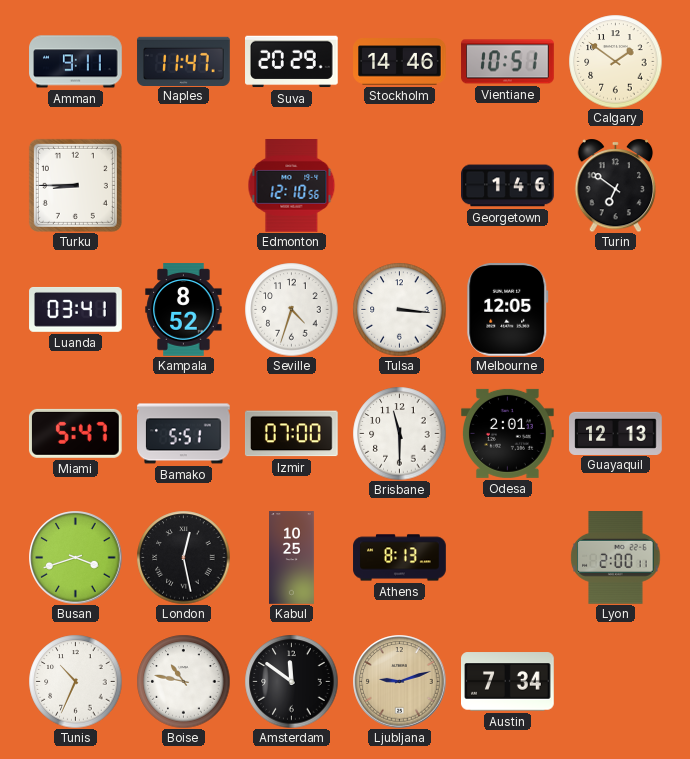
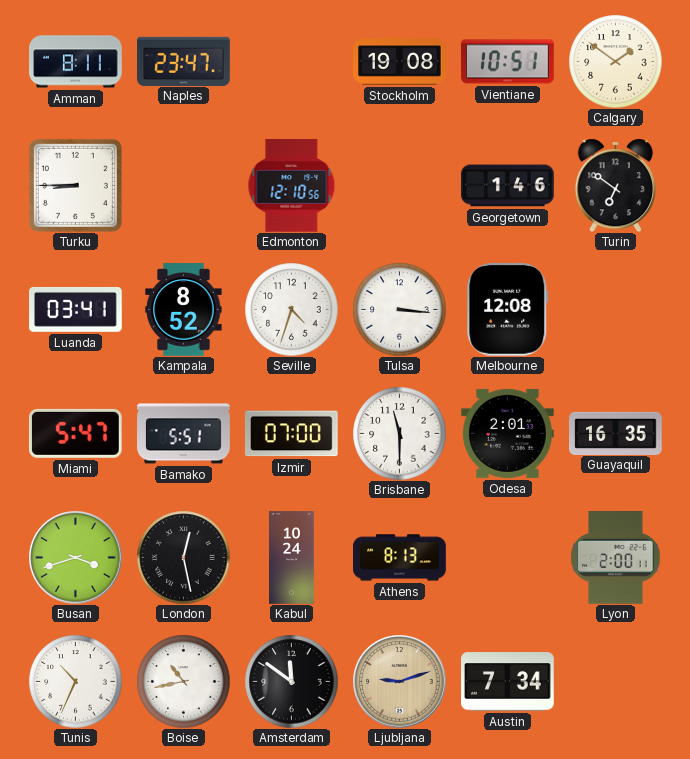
Amman: 9:11 -> 8:11 (76, 62)
Naples: 11:47 -> 23:47 (184, 61)
Suva: 20:29 -> none (292, 62)
Stockholm: 14:46 -> 19:08 (400, 62)
Melbourne: 12:05 -> 12:08 (508, 310)
Guayaquil: 12:13 -> 16:35 (616, 433)
Kabul: 10:25 -> 10:24 (292, 558)
Boise: 10:47 -> 10:43 (183, 681)
